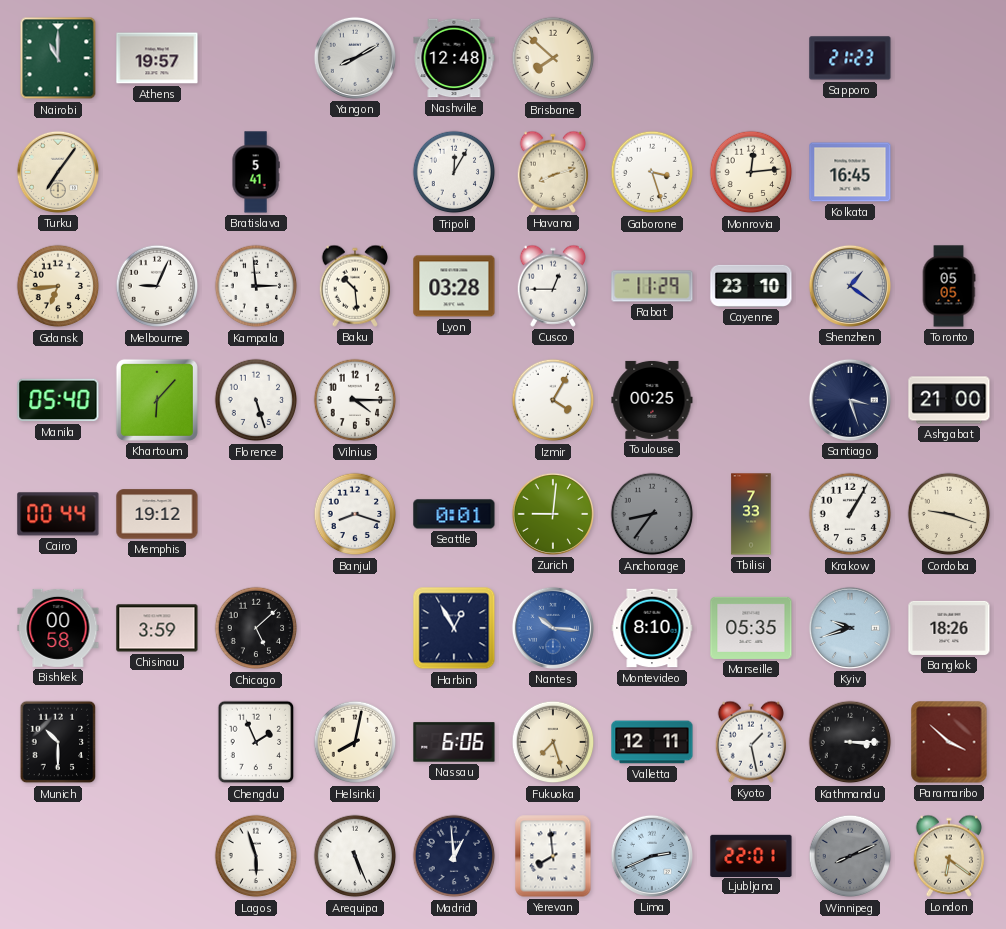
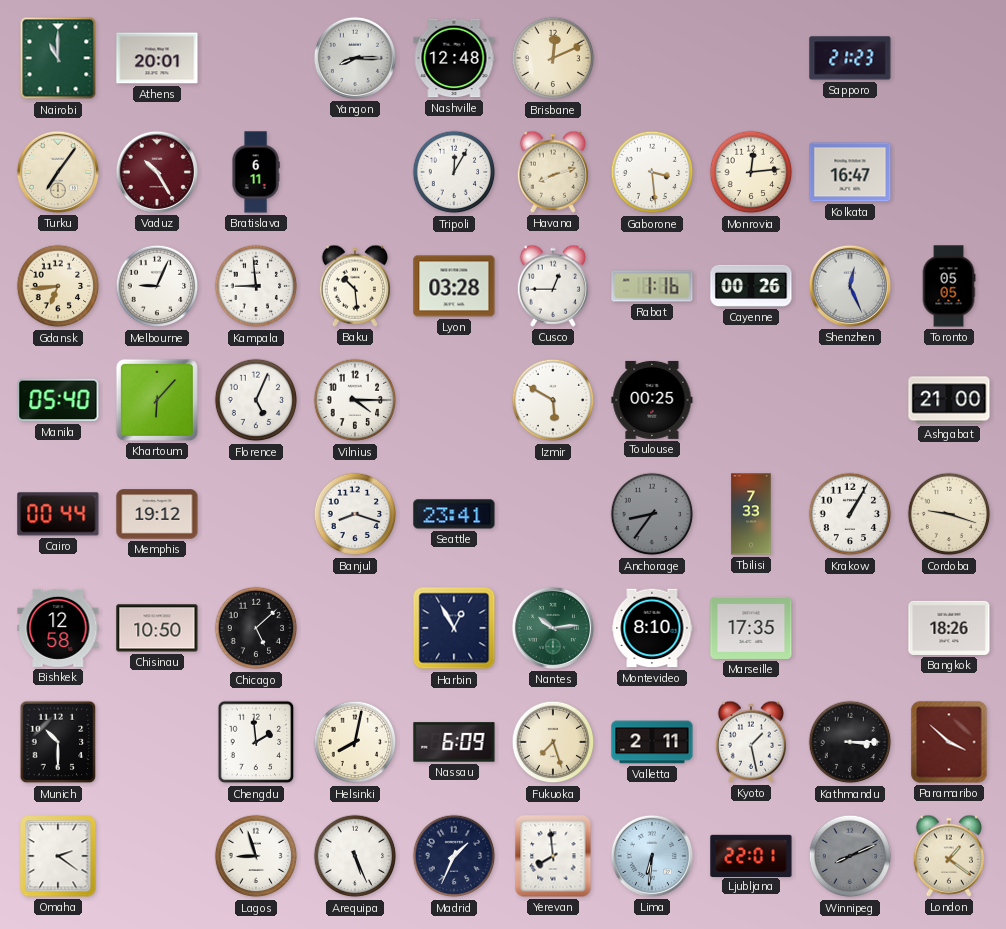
Athens: 19:57 -> 20:01 (157, 58)
Yangon: 8:10 -> 8:15 (355, 58)
Brisbane: 7:52 -> 12:11 (553, 58)
Vaduz: none -> 10:25 (157, 172)
Bratislava: 5:41 -> 6:11 (256, 172)
Gaborone: 3:27 -> 3:29 (652, 172)
Kolkata: 16:45 -> 16:47 (850, 172)
Kampala: 2:59 -> 8:59 (256, 286)
Rabat: 11:29 -> 1:16 (652, 286)
Cayenne: 23:10 -> 00:26 (751, 286)
Shenzhen: 1:21 -> 12:26 (850, 286)
Florence: 5:27 -> 5:04 (256, 400)
Izmir: 4:05 -> 5:50 (553, 400)
Santiago: 3:27 -> none (850, 400)
Seattle: 0:01 -> 23:41 (454, 514)
Zurich: 9:01 -> none (553, 514)
Bishkek: 00:58 -> 12:58 (58, 628)
Chisinau: 3:59 -> 10:50 (157, 628)
Nantes: 10:16 -> 10:14 (553, 628)
Nantes dial: blue -> green (553, 628)
Marseille: 05:35 -> 17:35 (751, 628)
Kyiv: 9:42 -> none (850, 628)
Chengdu: 1:56 -> 1:59 (256, 742)
Nassau: 6:06 -> 6:09 (454, 742)
Valletta: 12:11 -> 2:11 (652, 742)
Omaha: none -> 2:21 (58, 856)
Lagos: 5:57 -> 8:57 (256, 856)
Madrid: 12:59 -> 1:34 (454, 856)
Lima: 2:41 -> 6:31 (652, 856)
London: 6:21 -> 1:21 (949, 856)
